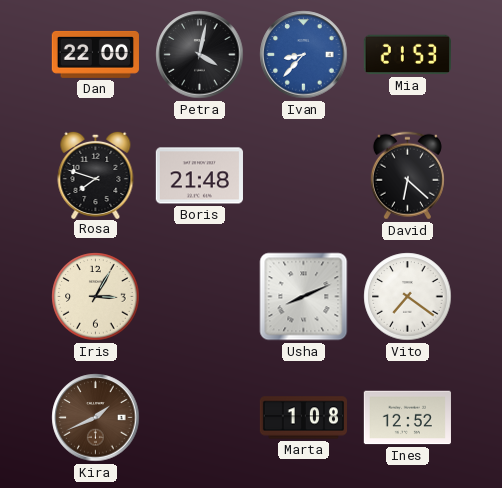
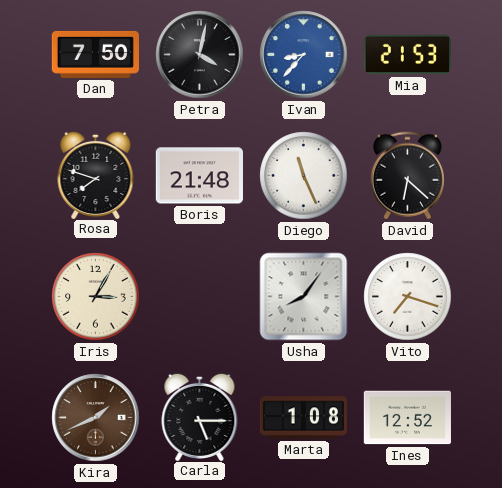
Dan: 22:00 -> 7:50 (95, 54)
Diego: none -> 11:26 (304, 176)
Usha: 8:11 -> 8:06 (304, 297)
Vito: 7:21 -> 7:18 (408, 297)
Carla: none -> 5:15 (200, 416)
